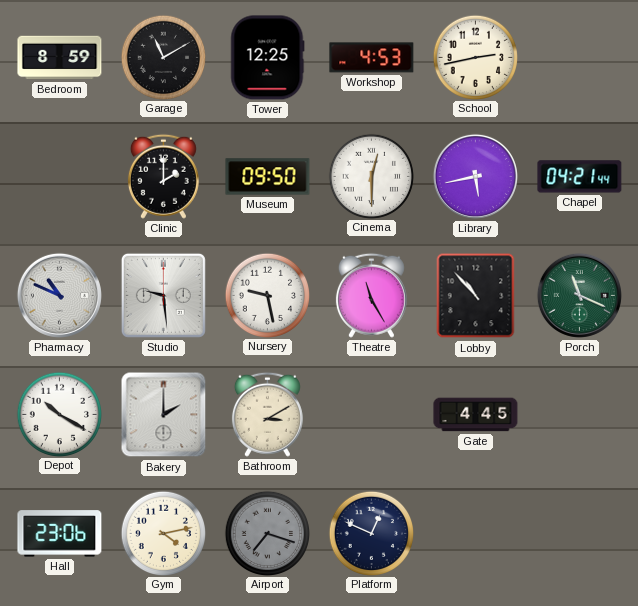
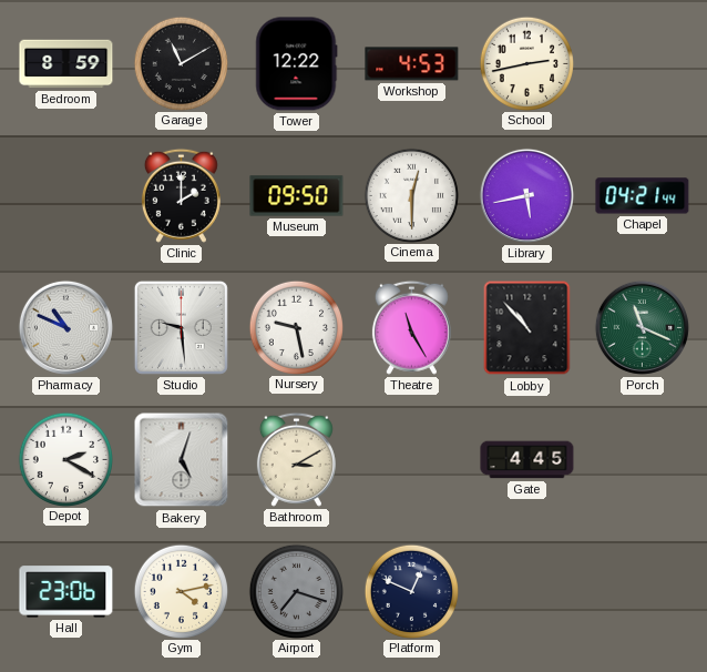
Tower: 12:25 -> 12:22 (297, 64)
Depot: 10:20 -> 2:20 (65, 459)
Bakery: 2:00 -> 5:03 (182, 460)
